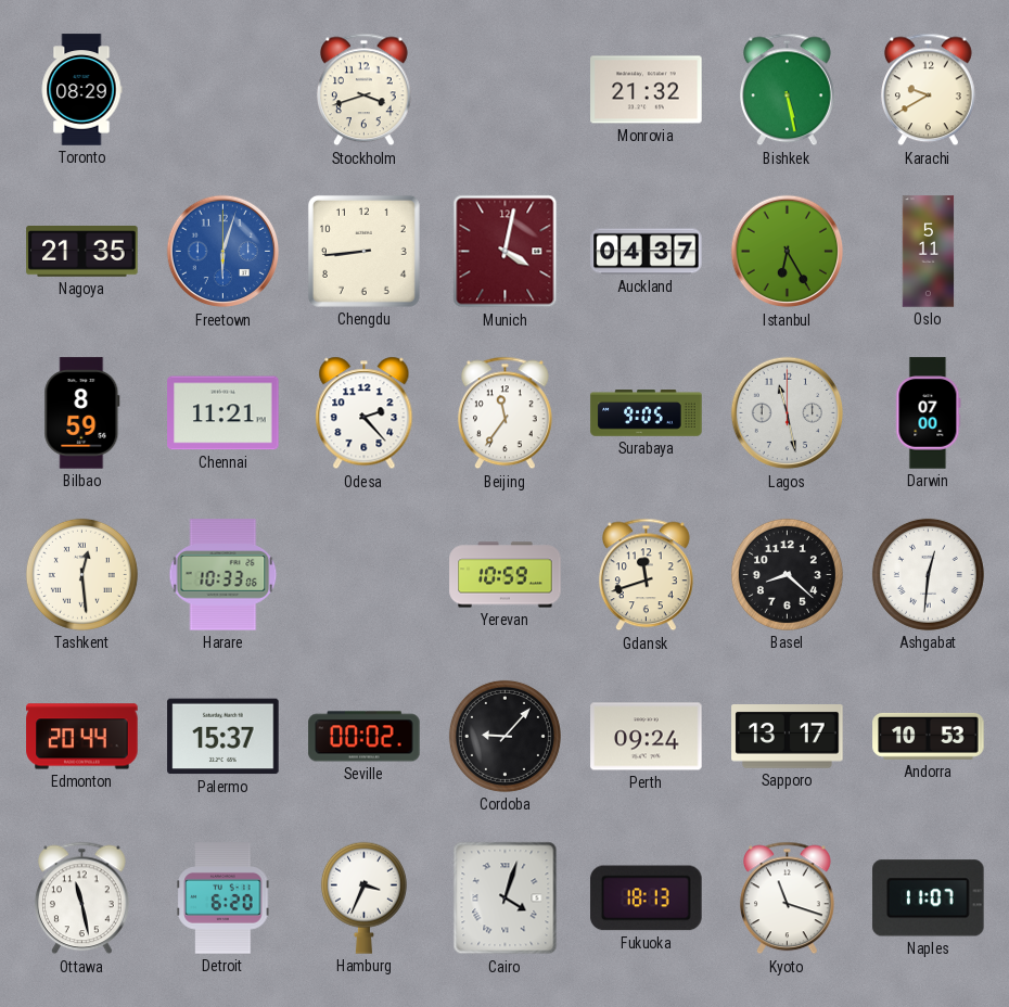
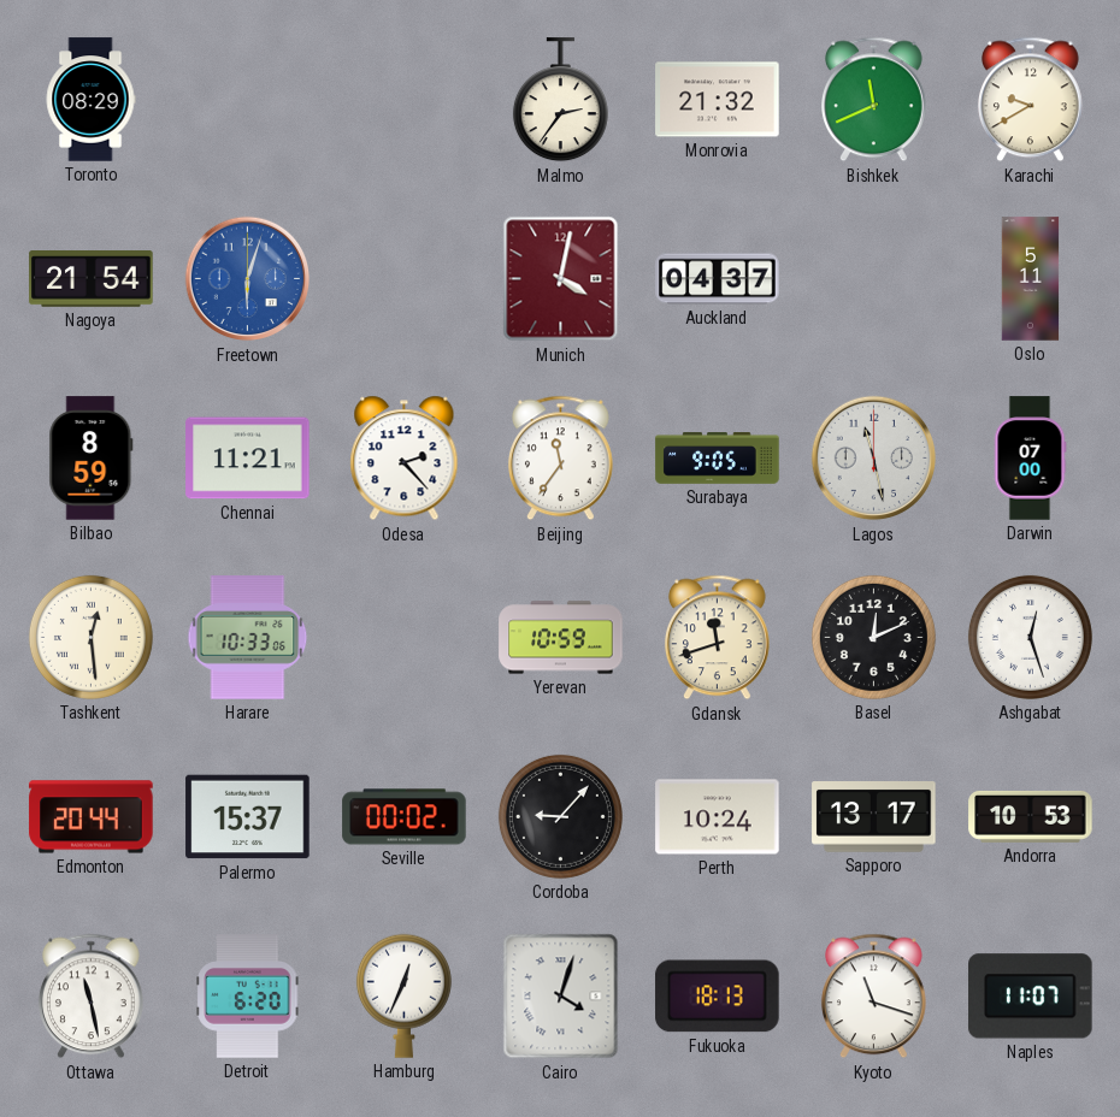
Stockholm: 3:42 -> none (363, 90)
Malmo: none -> 2:36 (560, 100)
Bishkek: 5:28 -> 11:41 (873, 100)
Nagoya: 21:35 -> 21:54 (92, 279)
Chengdu: 8:44 -> none (363, 251)
Istanbul: 6:25 -> none (788, 252)
Basel: 8:22 -> 12:11 (873, 637)
Ashgabat: 12:31 -> 12:27 (1030, 637)
Perth: 09:24 -> 10:24 (718, 817)
Hamburg: 3:34 -> 12:34 (403, 995)
